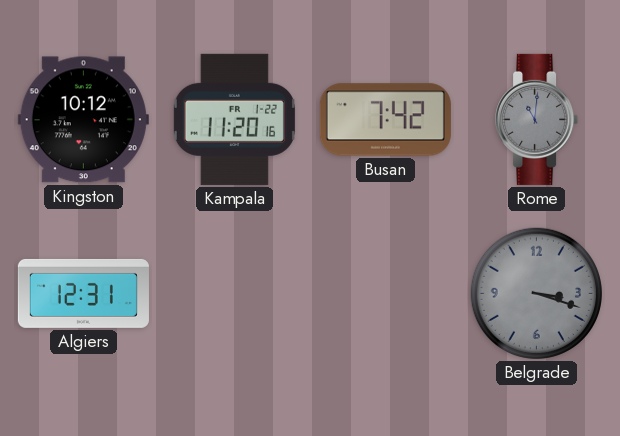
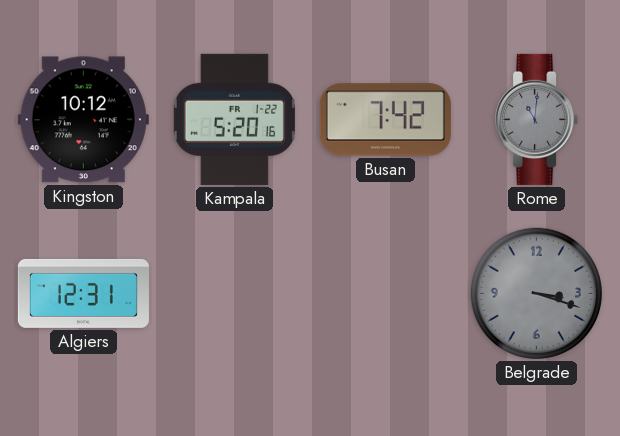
Kampala: 11:20 -> 5:20 (234, 119)
